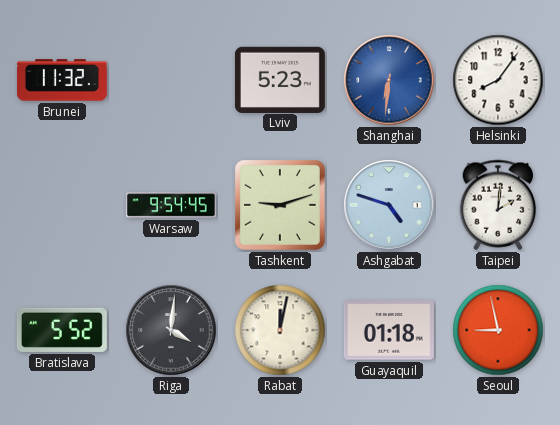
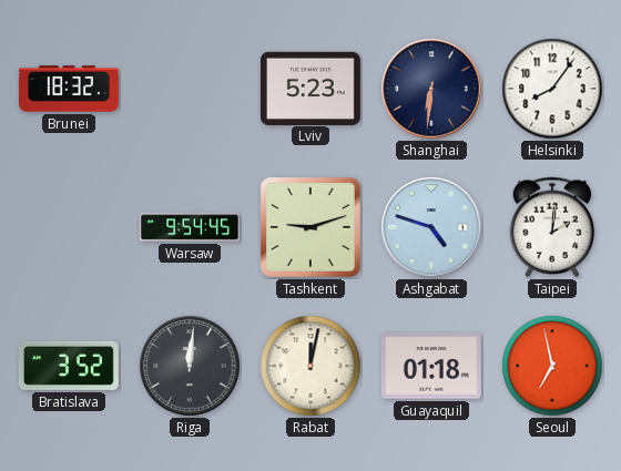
Brunei: 11:32 -> 18:32 (69, 89)
Shanghai dial: blue -> navy (431, 89)
Bratislava: 5:52 -> 3:52 (69, 366)
Riga: 4:01 -> 12:01 (190, 366)
Seoul: 8:58 -> 6:58 (552, 366)
